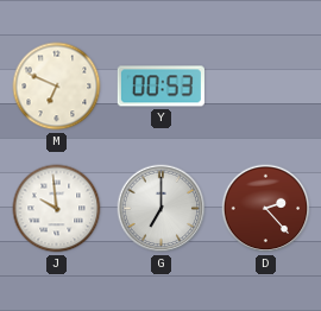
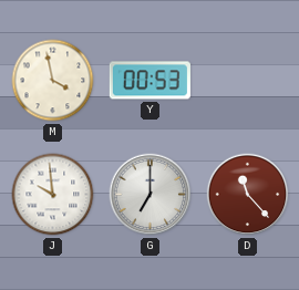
M: 6:49 -> 3:58 (53, 81)
D: 2:23 -> 11:23 (248, 195)
